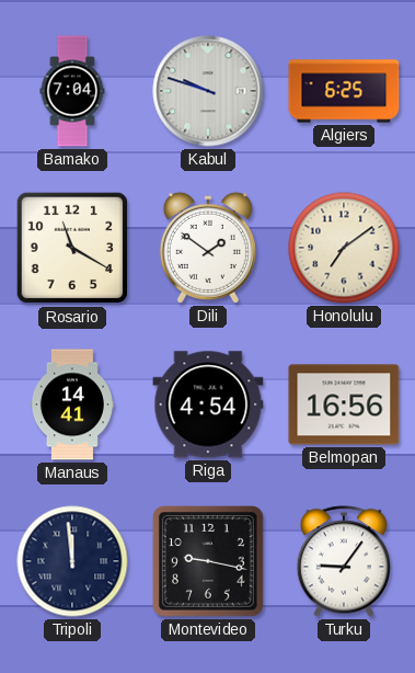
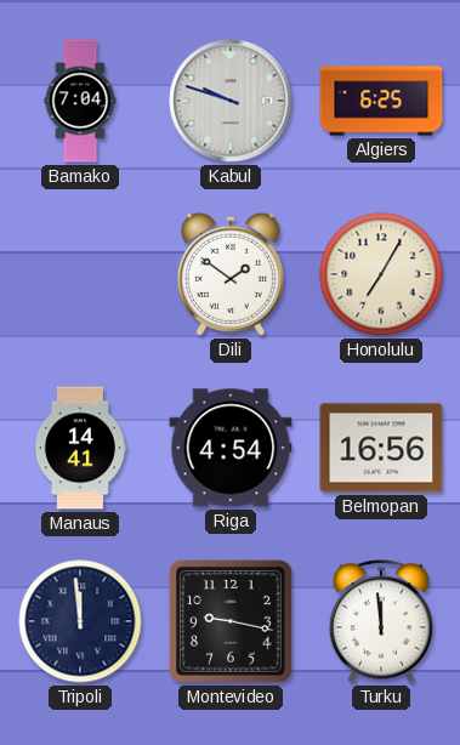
Rosario: 11:20 -> none (72, 248)
Honolulu: 7:09 -> 7:05 (381, 274)
Turku: 9:06 -> 11:59 (380, 621)
